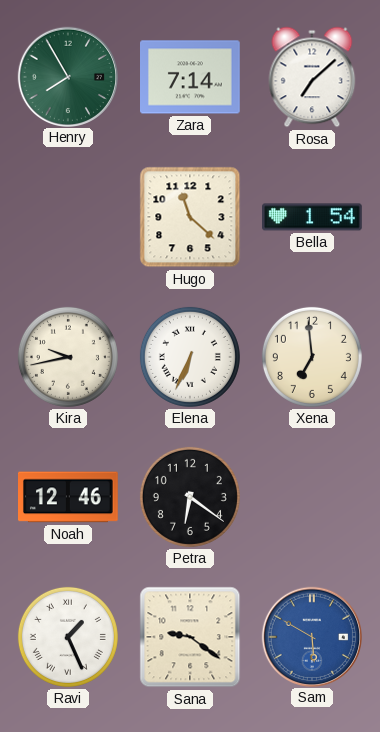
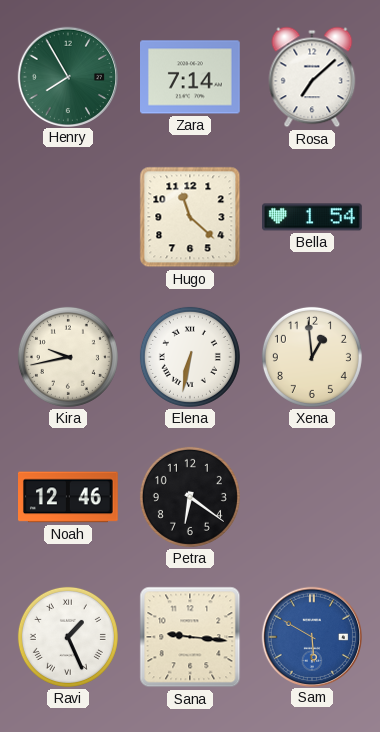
Elena: 6:34 -> 6:32 (190, 357)
Xena: 6:59 -> 12:59 (312, 357)
Sana: 9:21 -> 9:16 (190, 637)
